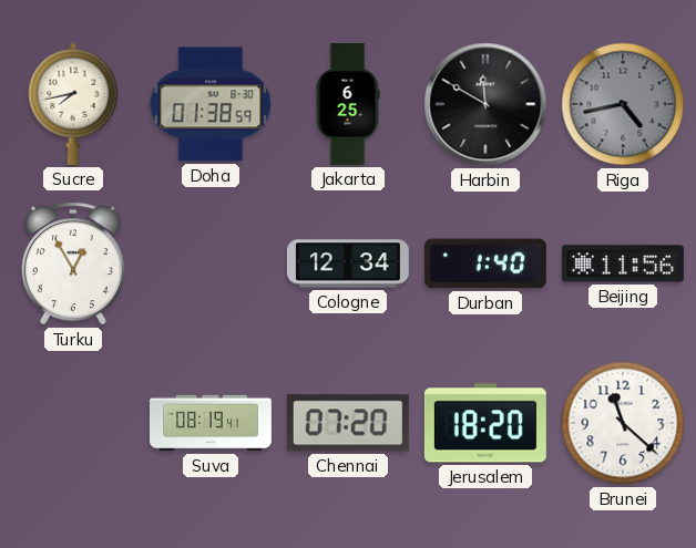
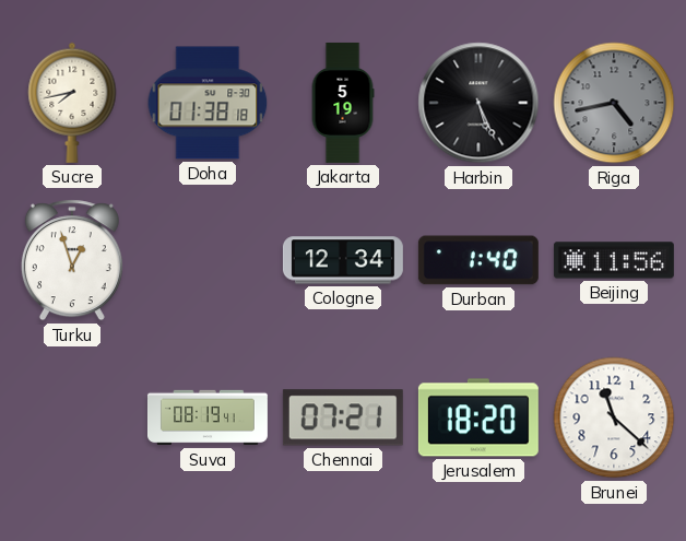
Doha: 01:38:59 -> 01:38:18 (208, 103)
Jakarta: 6:25 -> 5:19 (343, 103)
Harbin: 11:50 -> 5:26 (478, 103)
Turku: 12:55 -> 12:57 (72, 260)
Chennai: 07:20 -> 07:21 (343, 417)
